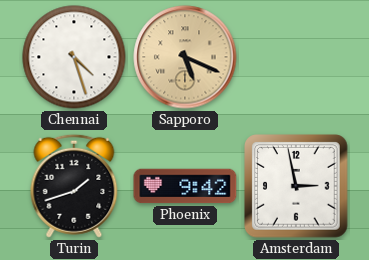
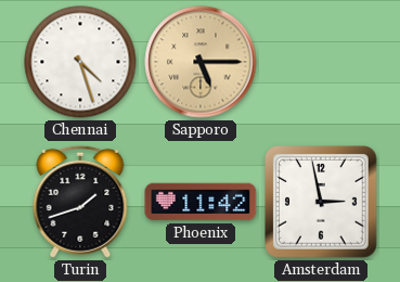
Sapporo: 5:19 -> 5:15 (201, 62)
Phoenix: 9:42 -> 11:42 (201, 202)
